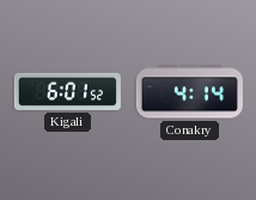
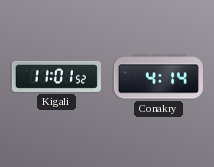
Kigali: 6:01 -> 11:01 (56, 76)
